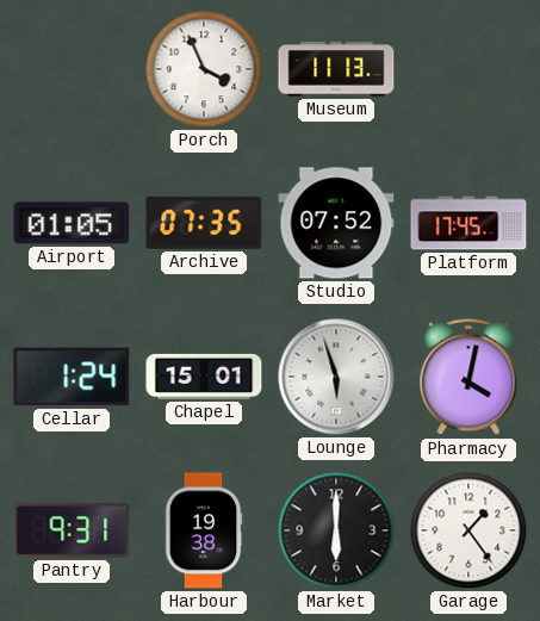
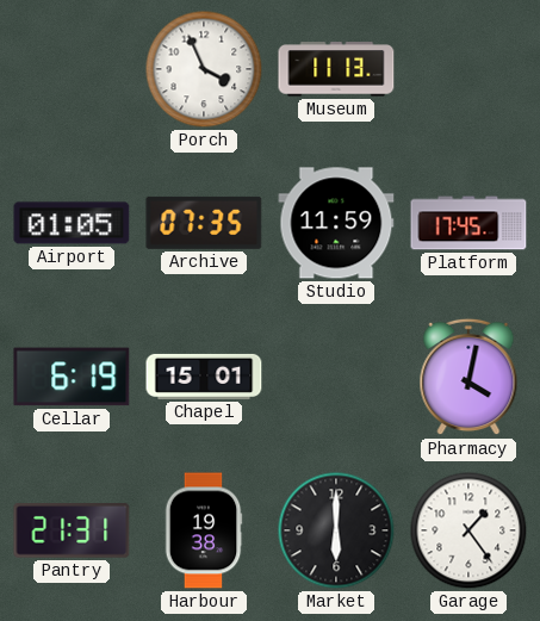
Studio: 07:52 -> 11:59 (336, 223)
Cellar: 1:24 -> 6:19 (72, 377)
Lounge: 5:57 -> none (336, 377)
Pantry: 9:31 -> 21:31 (72, 530)
